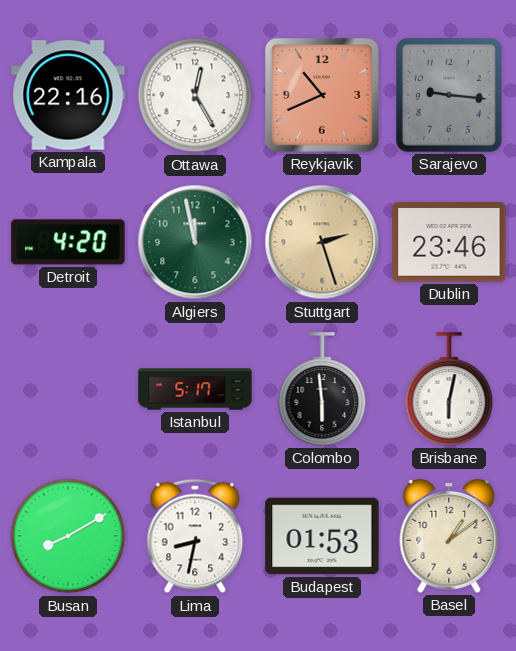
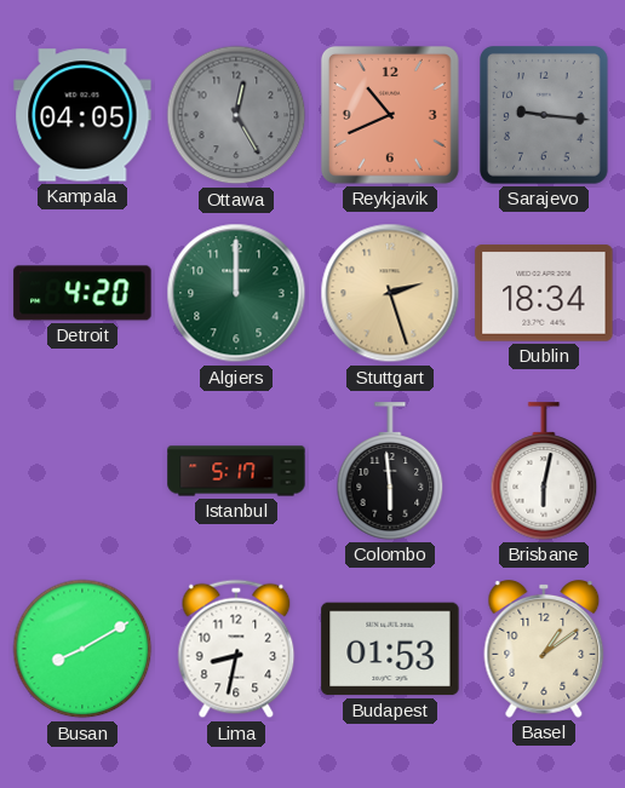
Kampala: 22:16 -> 04:05 (82, 115)
Ottawa dial: white -> grey (236, 115)
Algiers: 11:58 -> 12:00 (236, 293)
Dublin: 23:46 -> 18:34 (544, 293)
